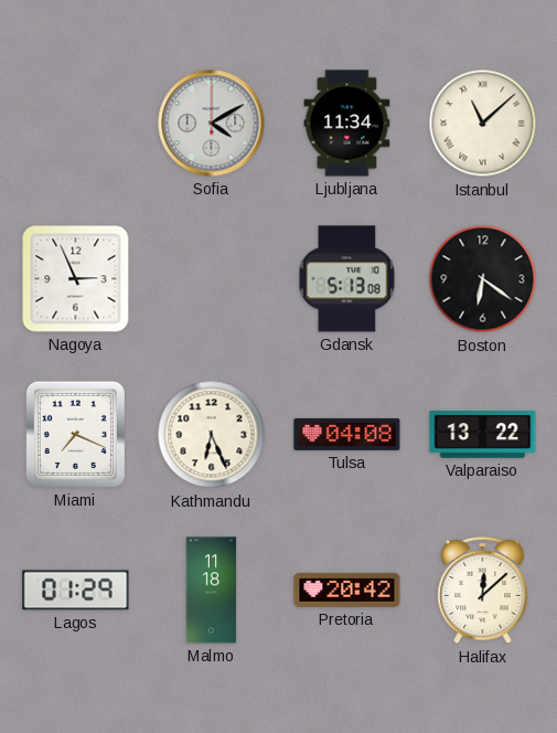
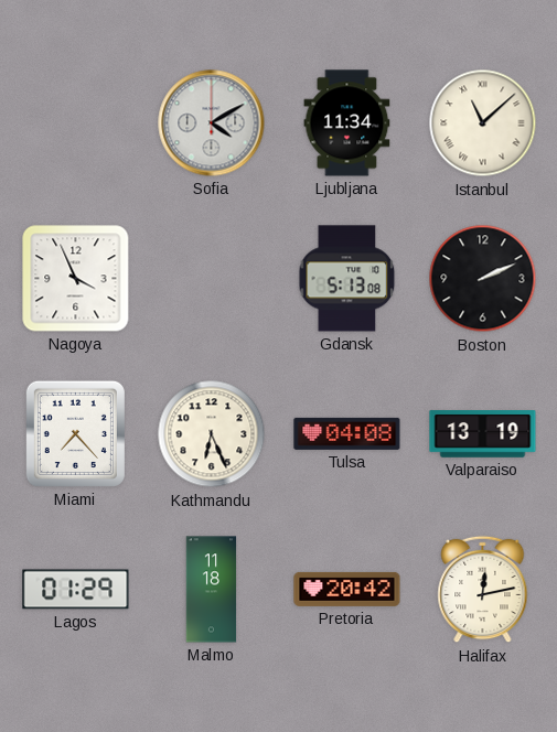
Nagoya: 2:56 -> 3:56 (76, 279)
Boston: 6:21 -> 2:11 (483, 279)
Miami: 7:19 -> 7:23 (75, 433)
Valparaiso: 13:22 -> 13:19 (483, 434)
Halifax: 12:08 -> 12:13 (483, 590)
